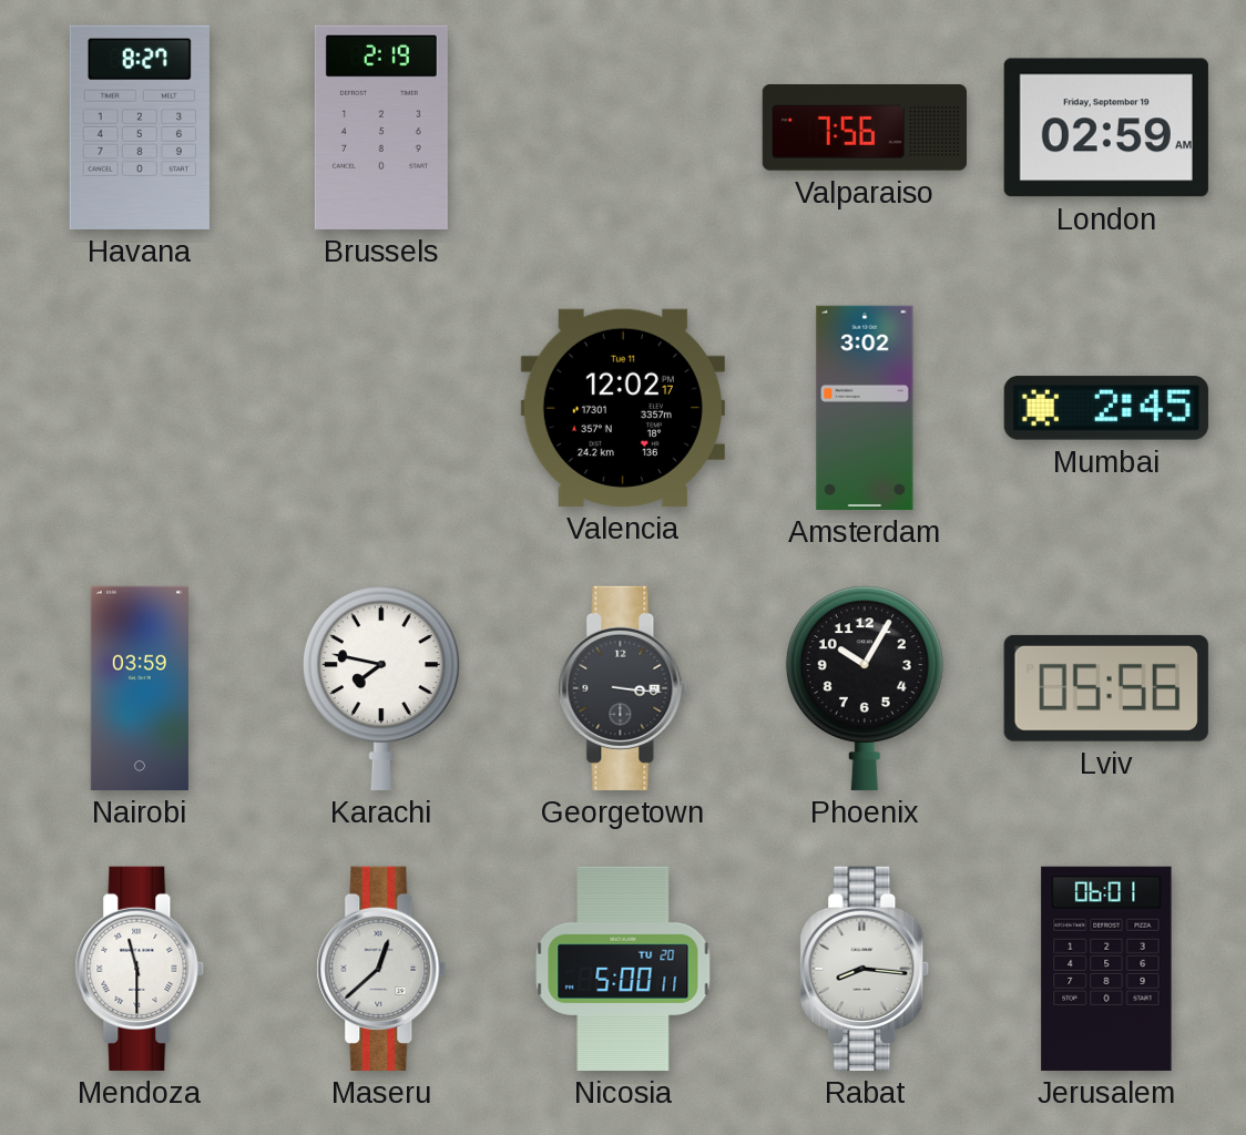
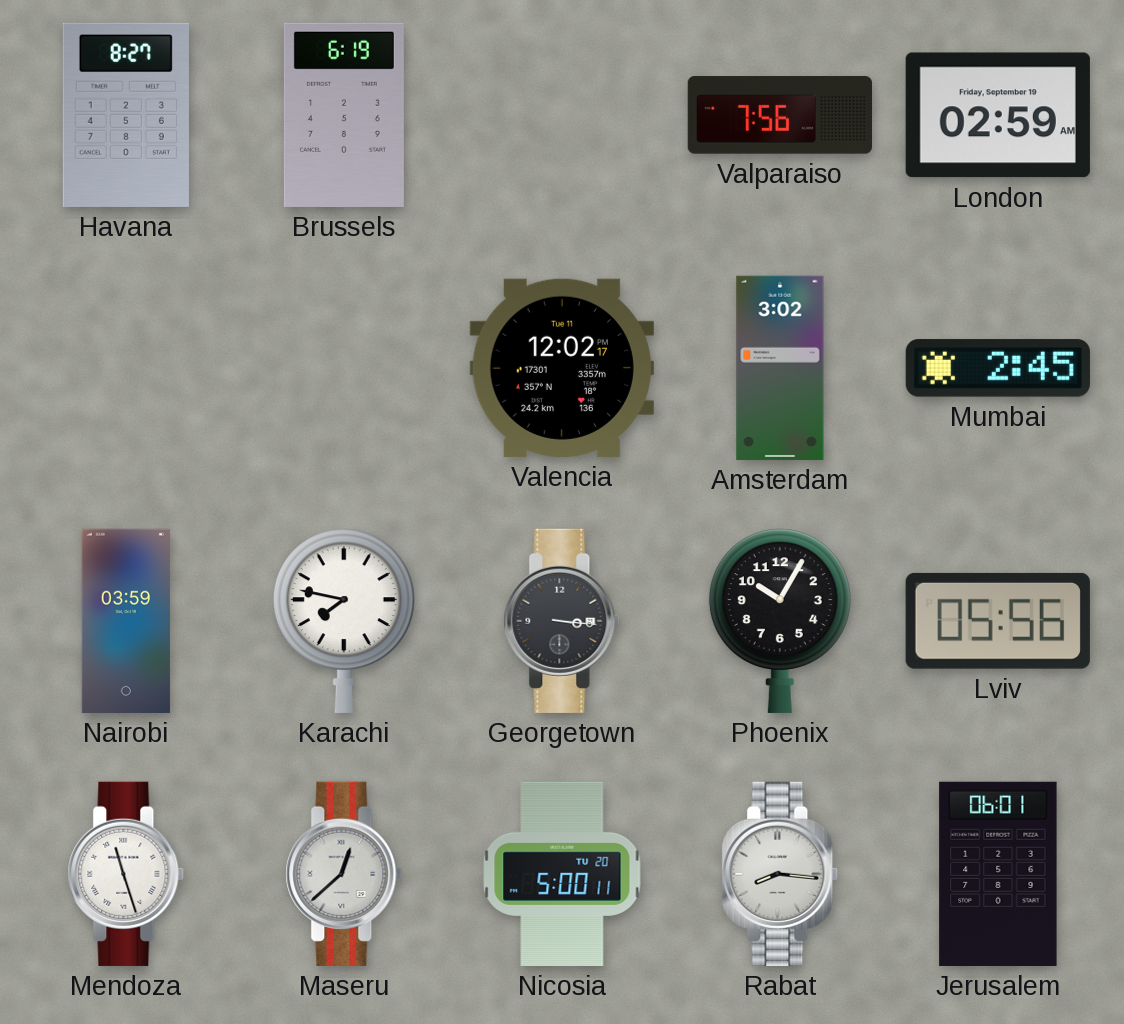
Brussels: 2:19 -> 6:19 (344, 115)
Mendoza: 11:30 -> 11:27 (126, 874)
